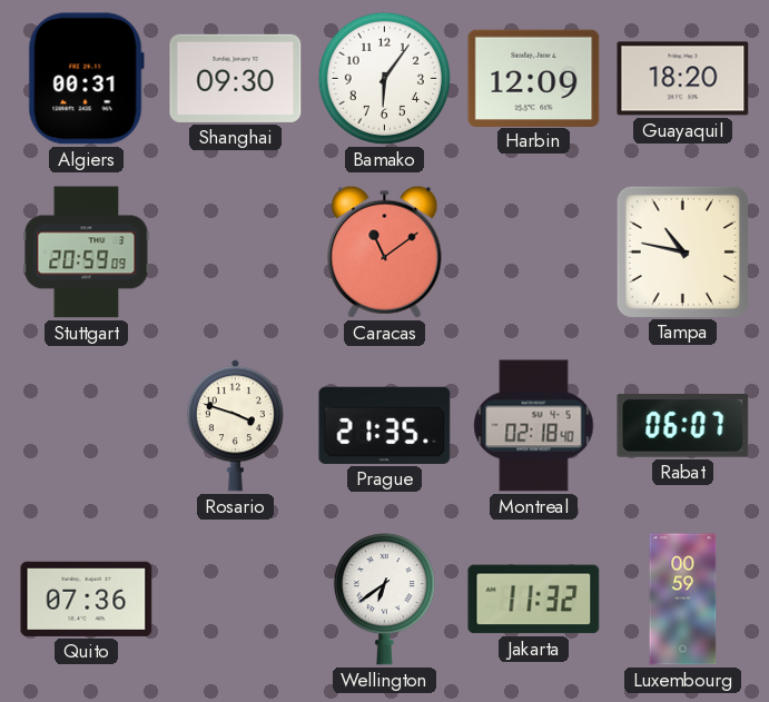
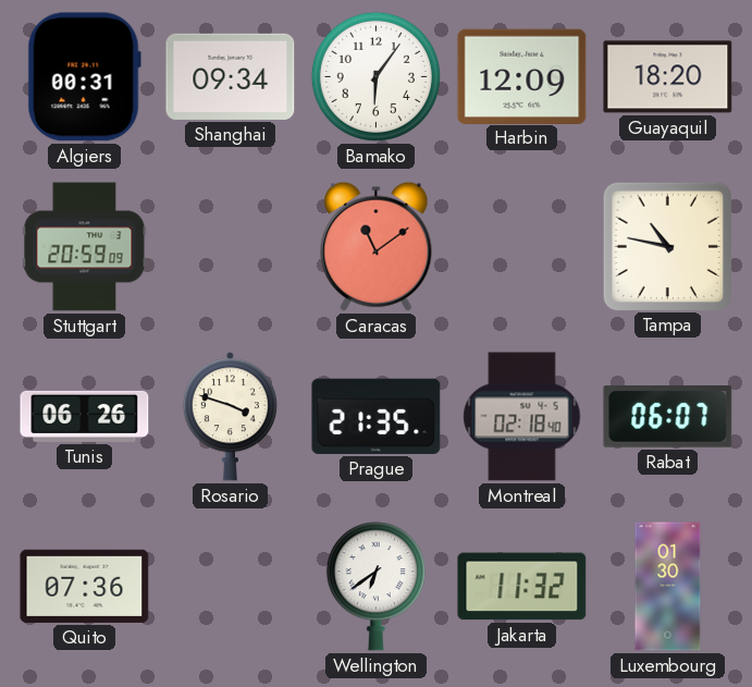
Shanghai: 09:30 -> 09:34 (231, 76)
Tunis: none -> 06:26 (85, 416)
Luxembourg: 00:59 -> 01:30 (668, 587)
